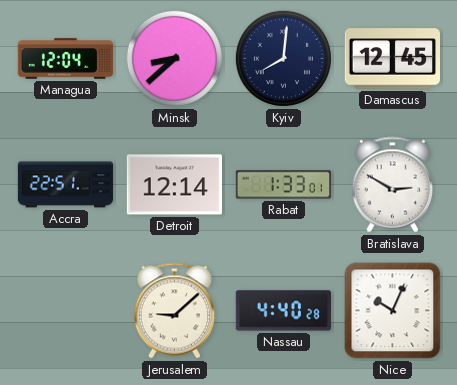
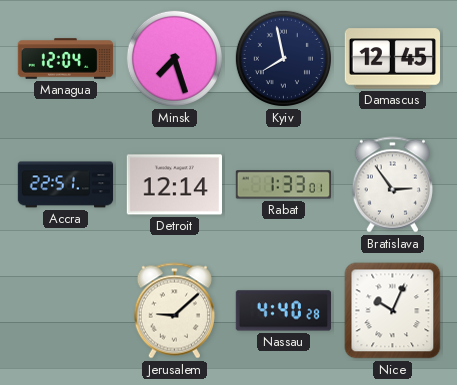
Minsk: 8:38 -> 7:27 (174, 58)
Kyiv: 8:01 -> 7:58 (283, 58)
Bratislava: 2:50 -> 2:54 (392, 185)
